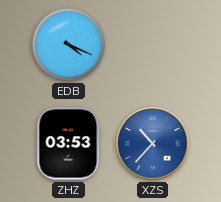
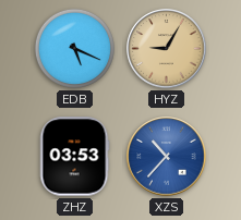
EDB: 4:19 -> 5:19 (74, 48)
HYZ: none -> 9:05 (167, 49)
